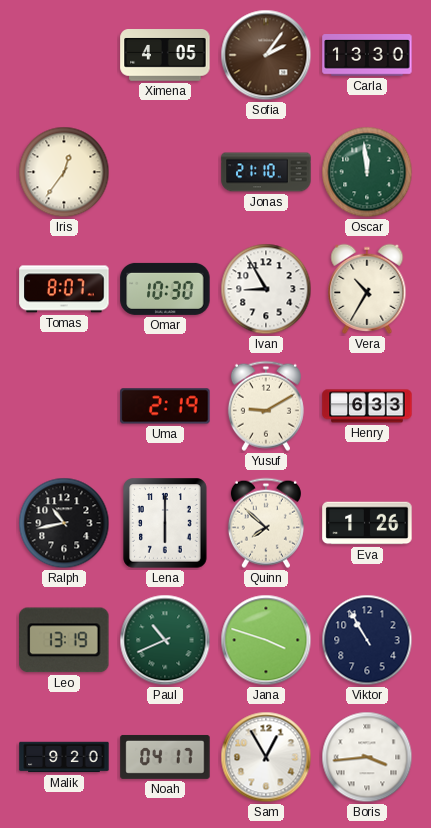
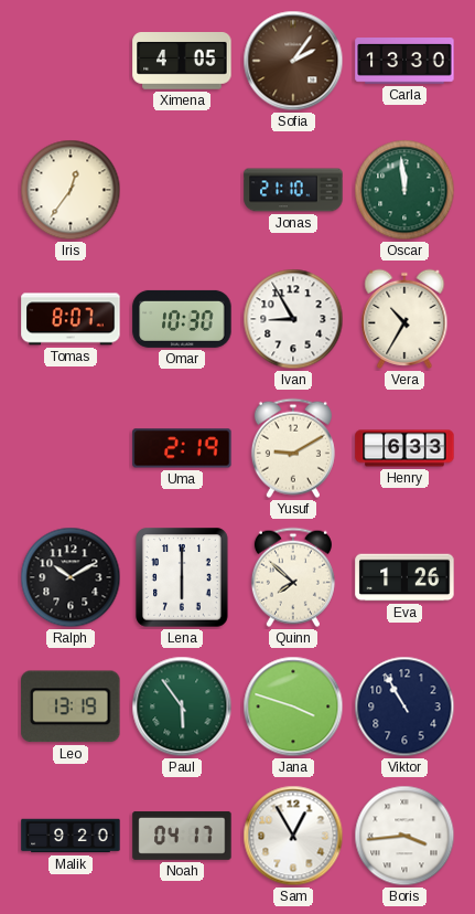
Ralph: 10:43 -> 10:10 (71, 577)
Paul: 10:41 -> 5:54 (182, 706)
